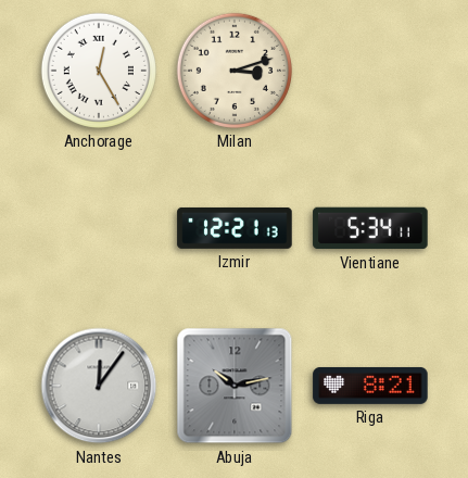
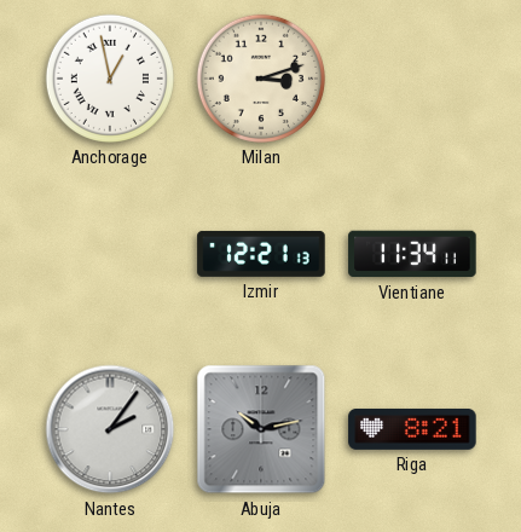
Anchorage: 12:25 -> 12:58 (110, 79)
Vientiane: 5:34 -> 11:34 (412, 254)
Nantes: 12:06 -> 2:06 (110, 429)
